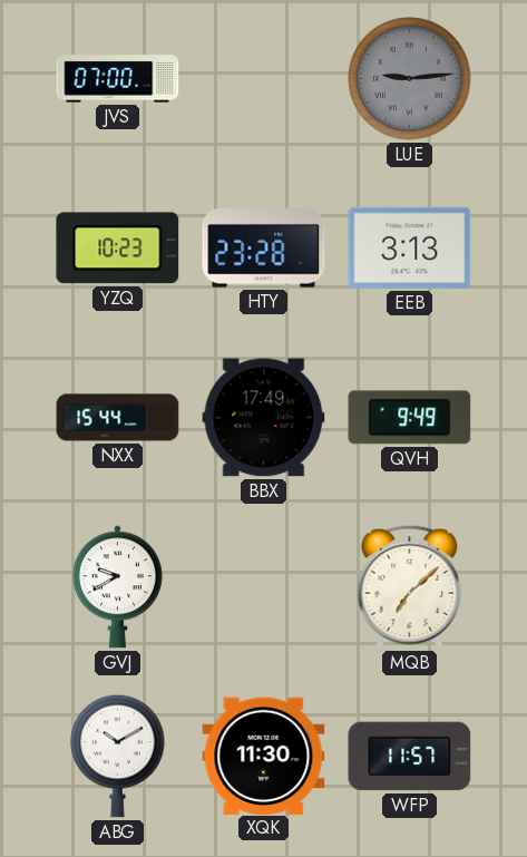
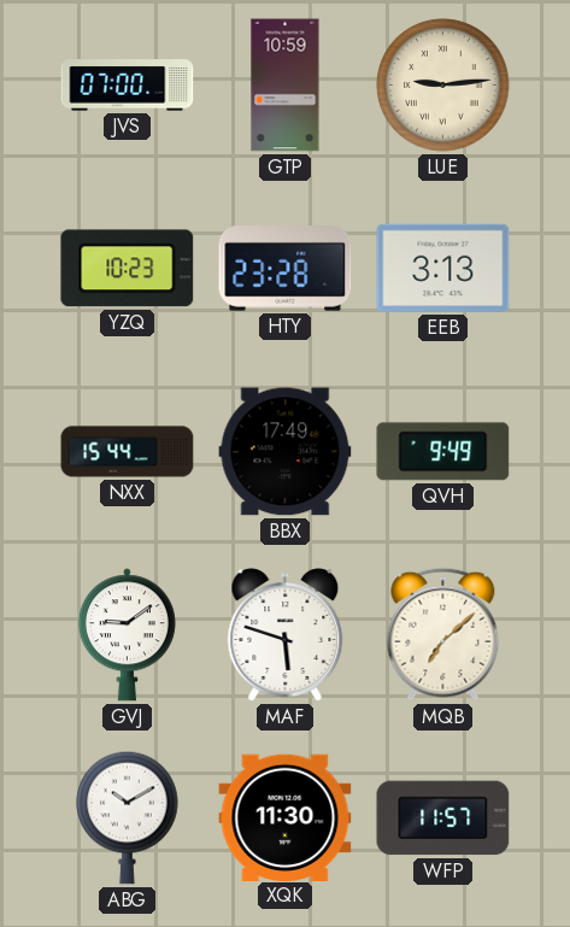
GTP: none -> 10:59 (286, 86)
LUE dial: grey -> cream (443, 86)
GVJ: 9:40 -> 9:09 (127, 635)
MAF: none -> 5:48 (286, 635)
